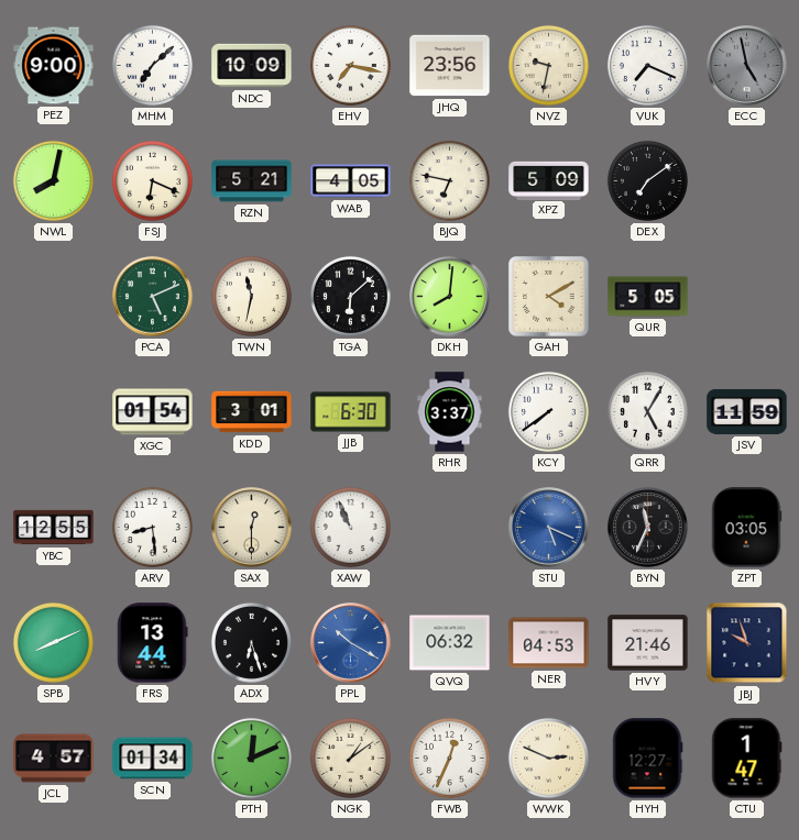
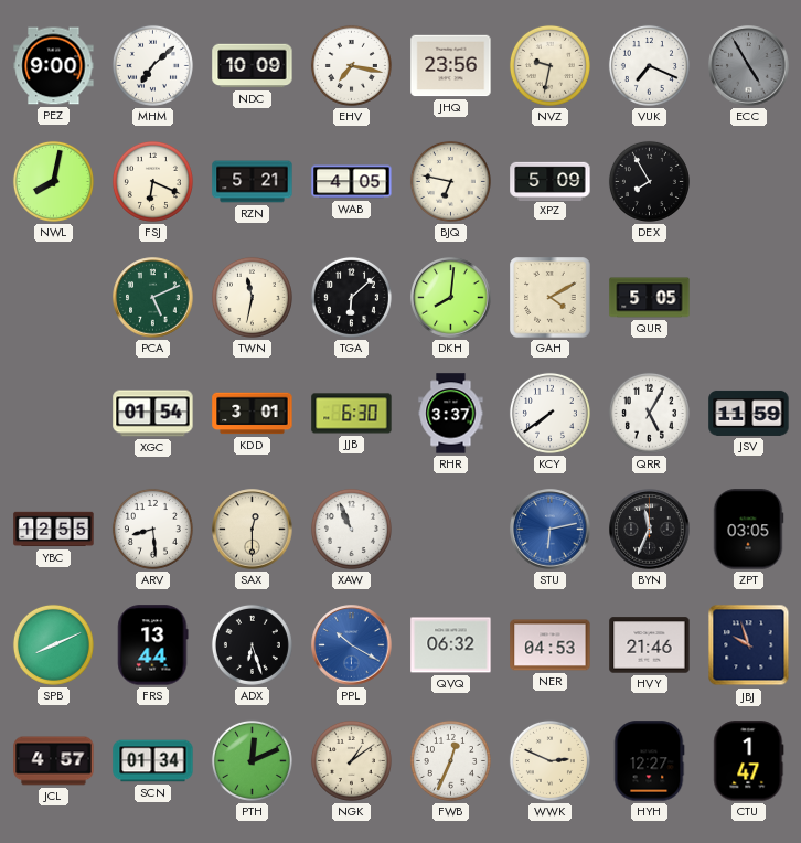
ECC: 4:58 -> 4:55 (749, 66)
DEX: 7:09 -> 7:55 (649, 181)
STU: 5:19 -> 6:13 (551, 530)
